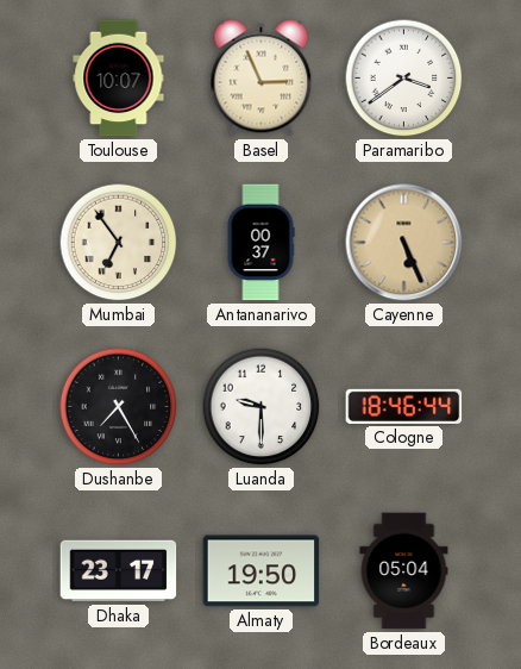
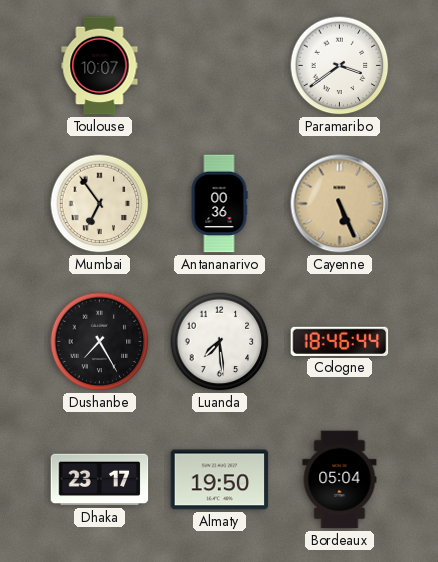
Basel: 2:56 -> none (262, 79)
Antananarivo: 00:37 -> 00:36 (219, 204)
Luanda: 9:30 -> 7:29 (220, 342)
